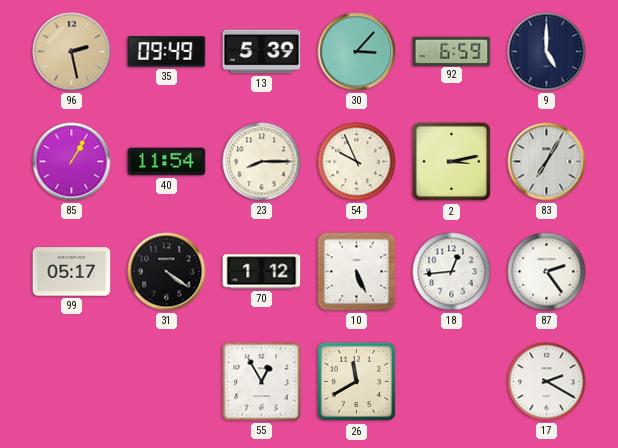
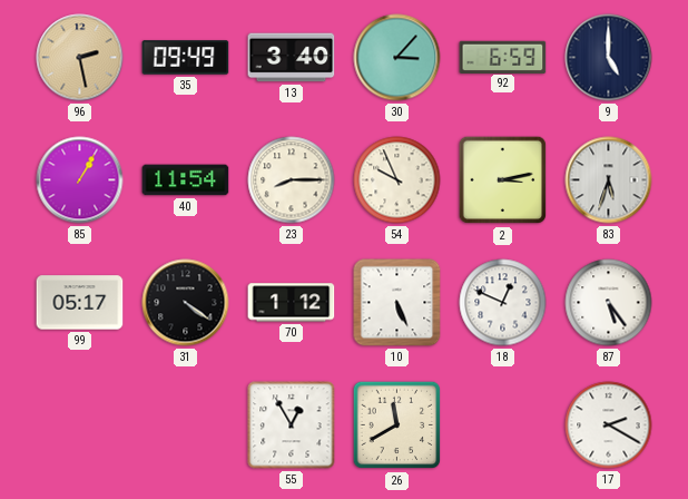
13: 5:39 -> 3:40 (292, 58)
83: 7:05 -> 5:33 (609, 180)
18: 12:44 -> 12:49 (503, 303)
87: 2:24 -> 5:24 (609, 303)
